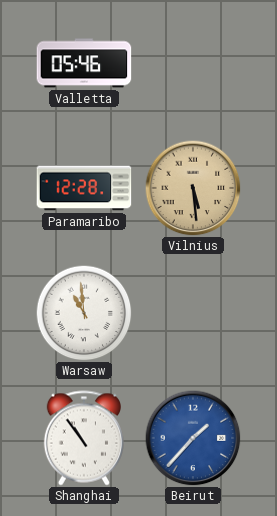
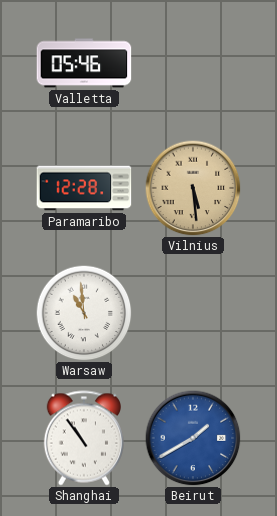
Beirut: 1:37 -> 1:40 (193, 438)
